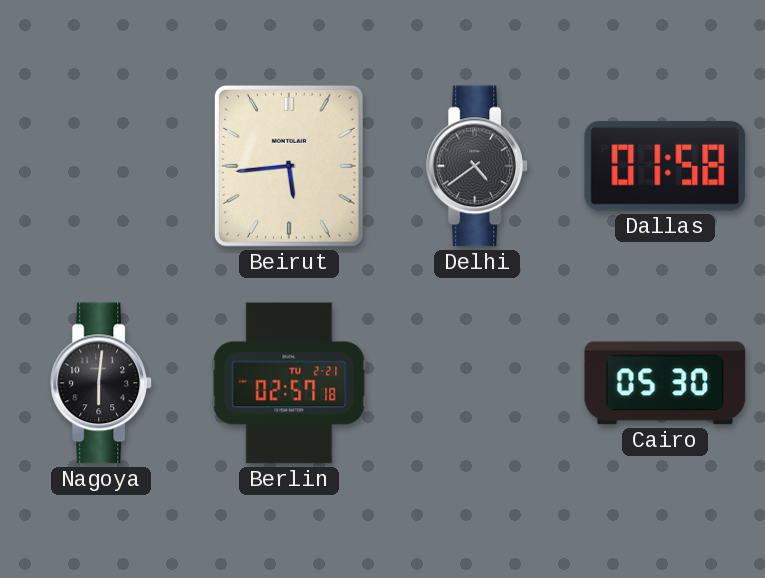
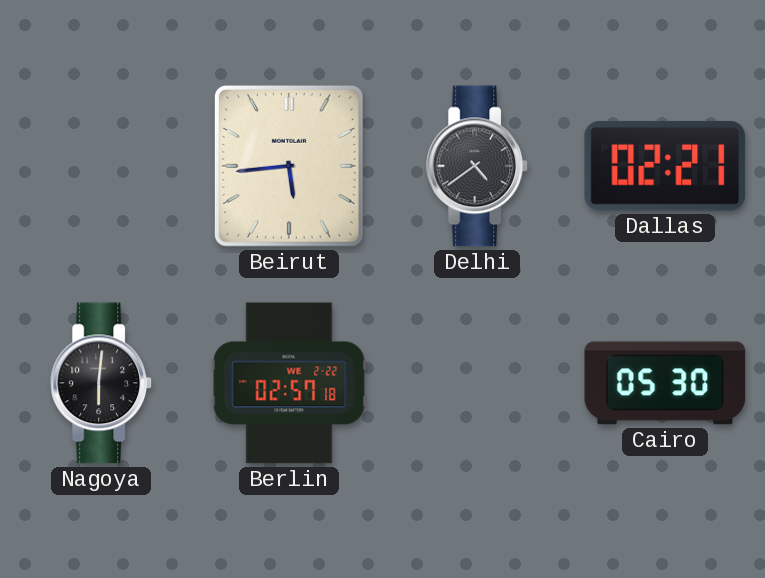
Dallas: 01:58 -> 02:21 (665, 166)
Berlin date: TU 2-21 -> WE 2-22 (289, 383)
